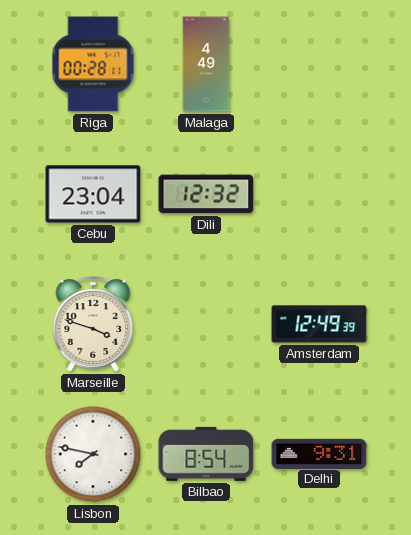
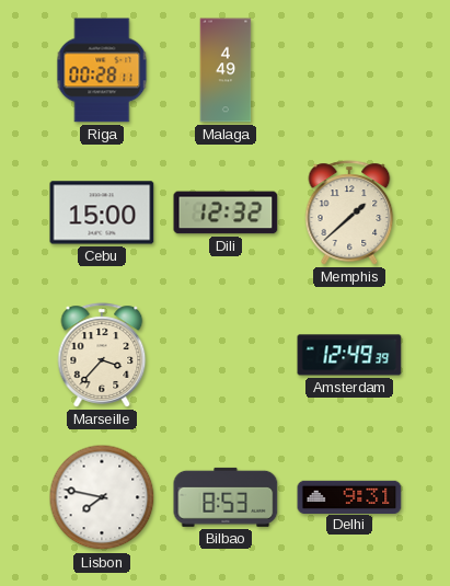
Cebu: 23:04 -> 15:00 (102, 212)
Memphis: none -> 1:38 (349, 212)
Marseille: 3:48 -> 3:37 (102, 355)
Bilbao: 8:54 -> 8:53 (226, 497)
